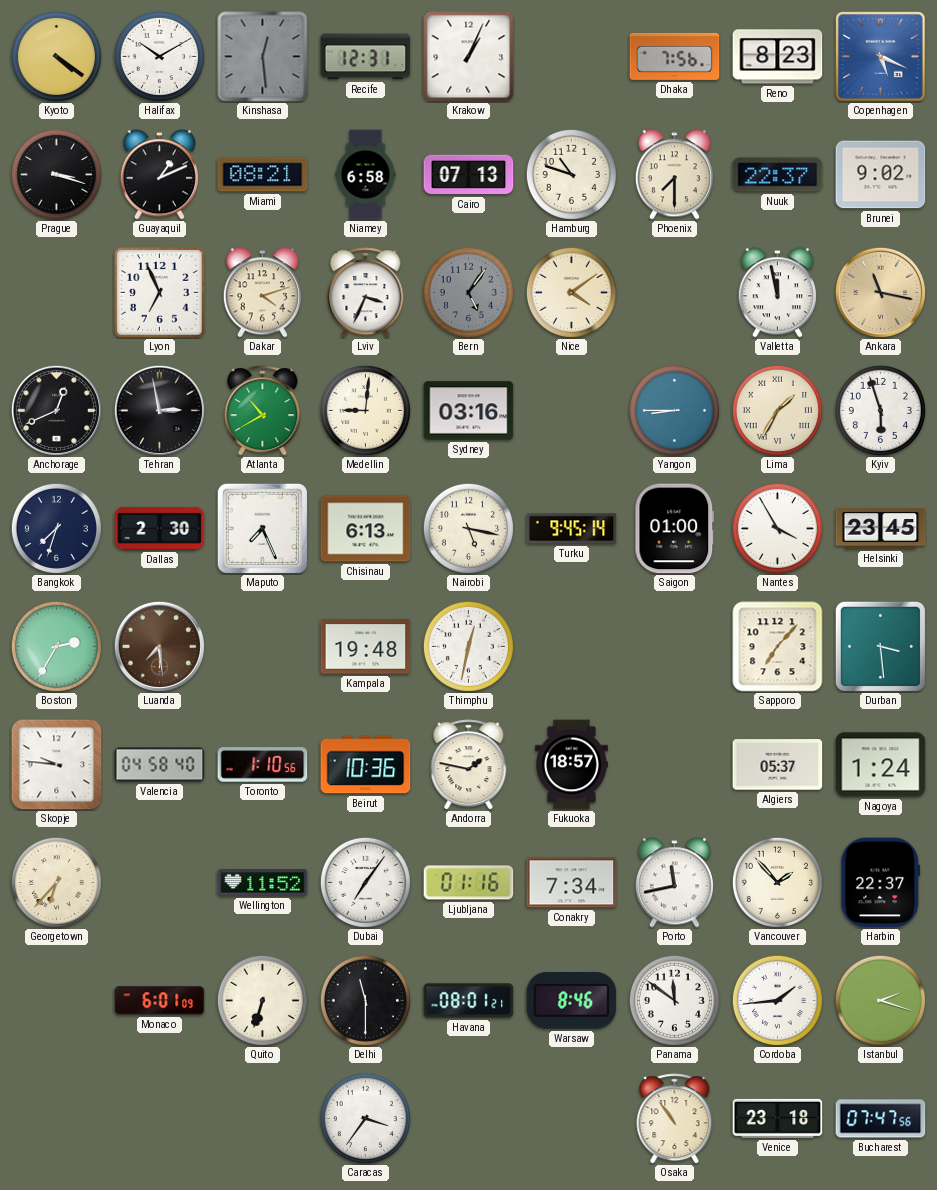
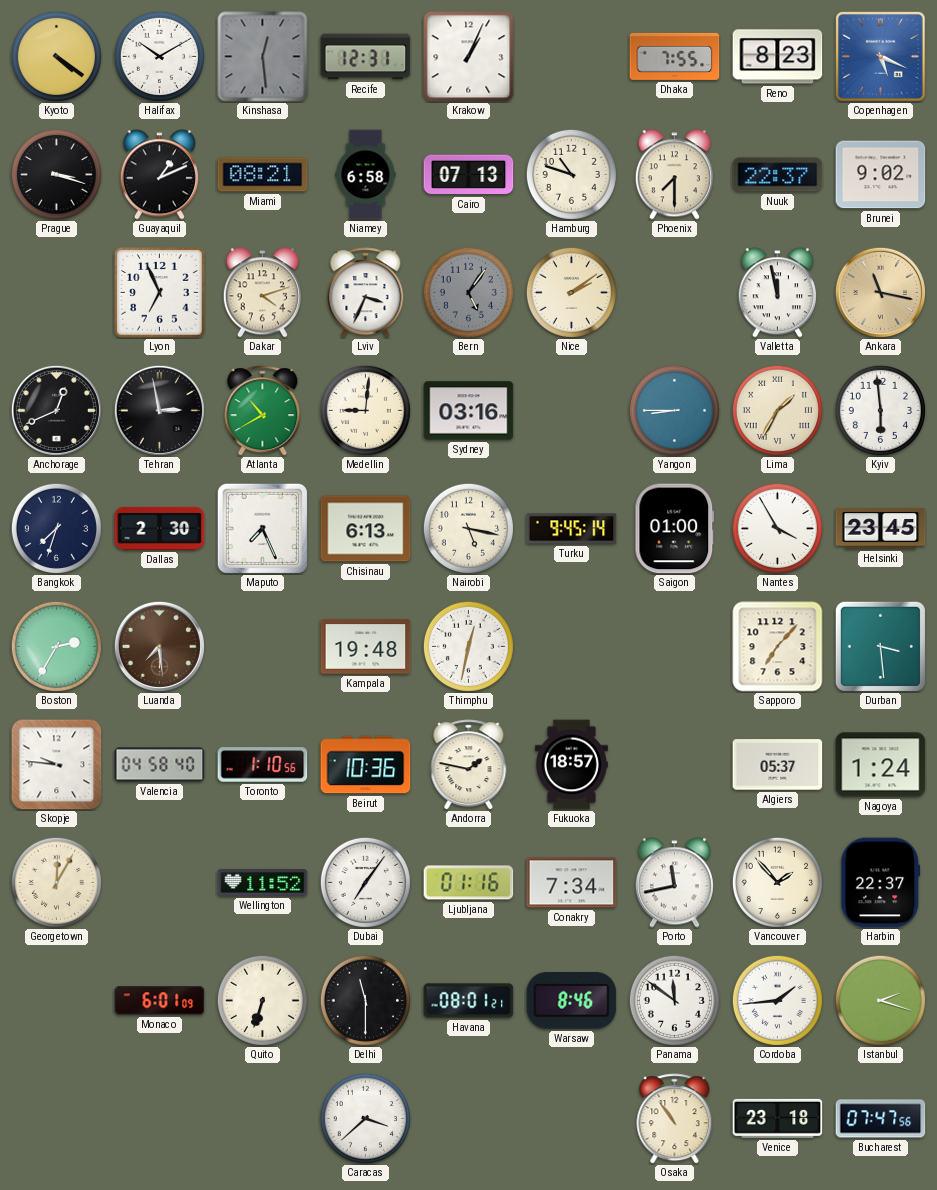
Dhaka: 7:56 -> 7:55 (675, 56)
Nice: 4:09 -> 2:09 (571, 292)
Kyiv: 5:57 -> 5:59 (880, 410)
Georgetown: 6:37 -> 12:05 (56, 882)
Caracas: 3:36 -> 3:38 (365, 1118)
